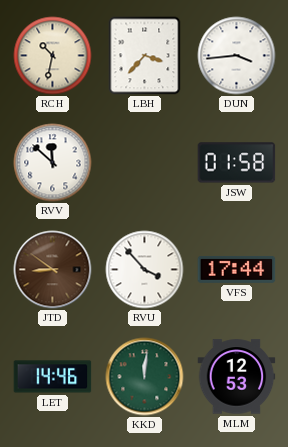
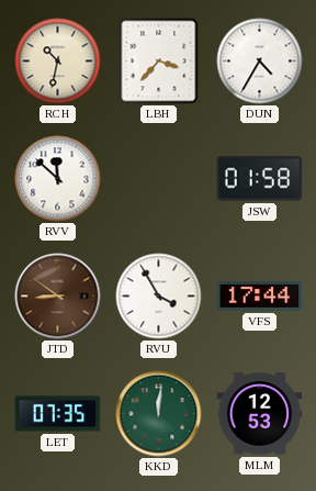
DUN: 3:44 -> 4:35 (260, 62)
RVU: 3:53 -> 3:55 (159, 297)
LET: 14:46 -> 07:35 (58, 414)
